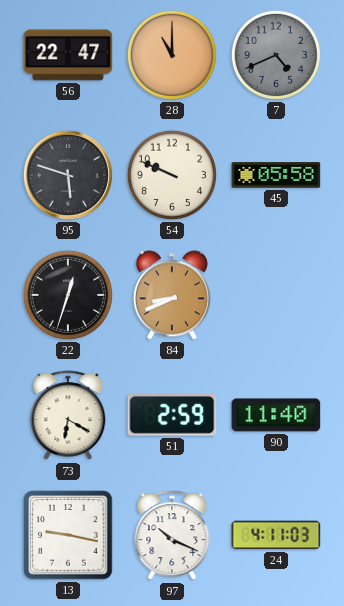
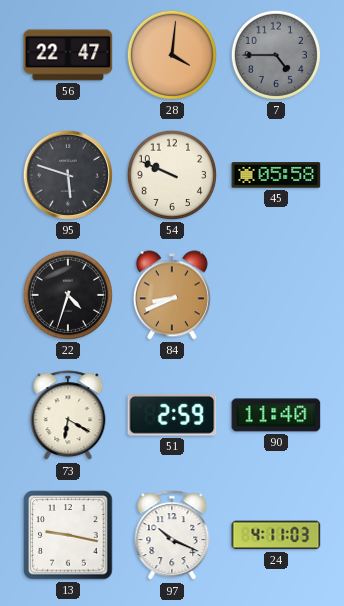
28: 11:00 -> 4:01 (172, 55)
7: 4:41 -> 4:45 (276, 55)
22: 12:33 -> 4:33 (68, 295)
